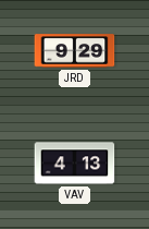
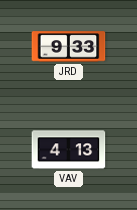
JRD: 9:29 -> 9:33 (69, 47)
